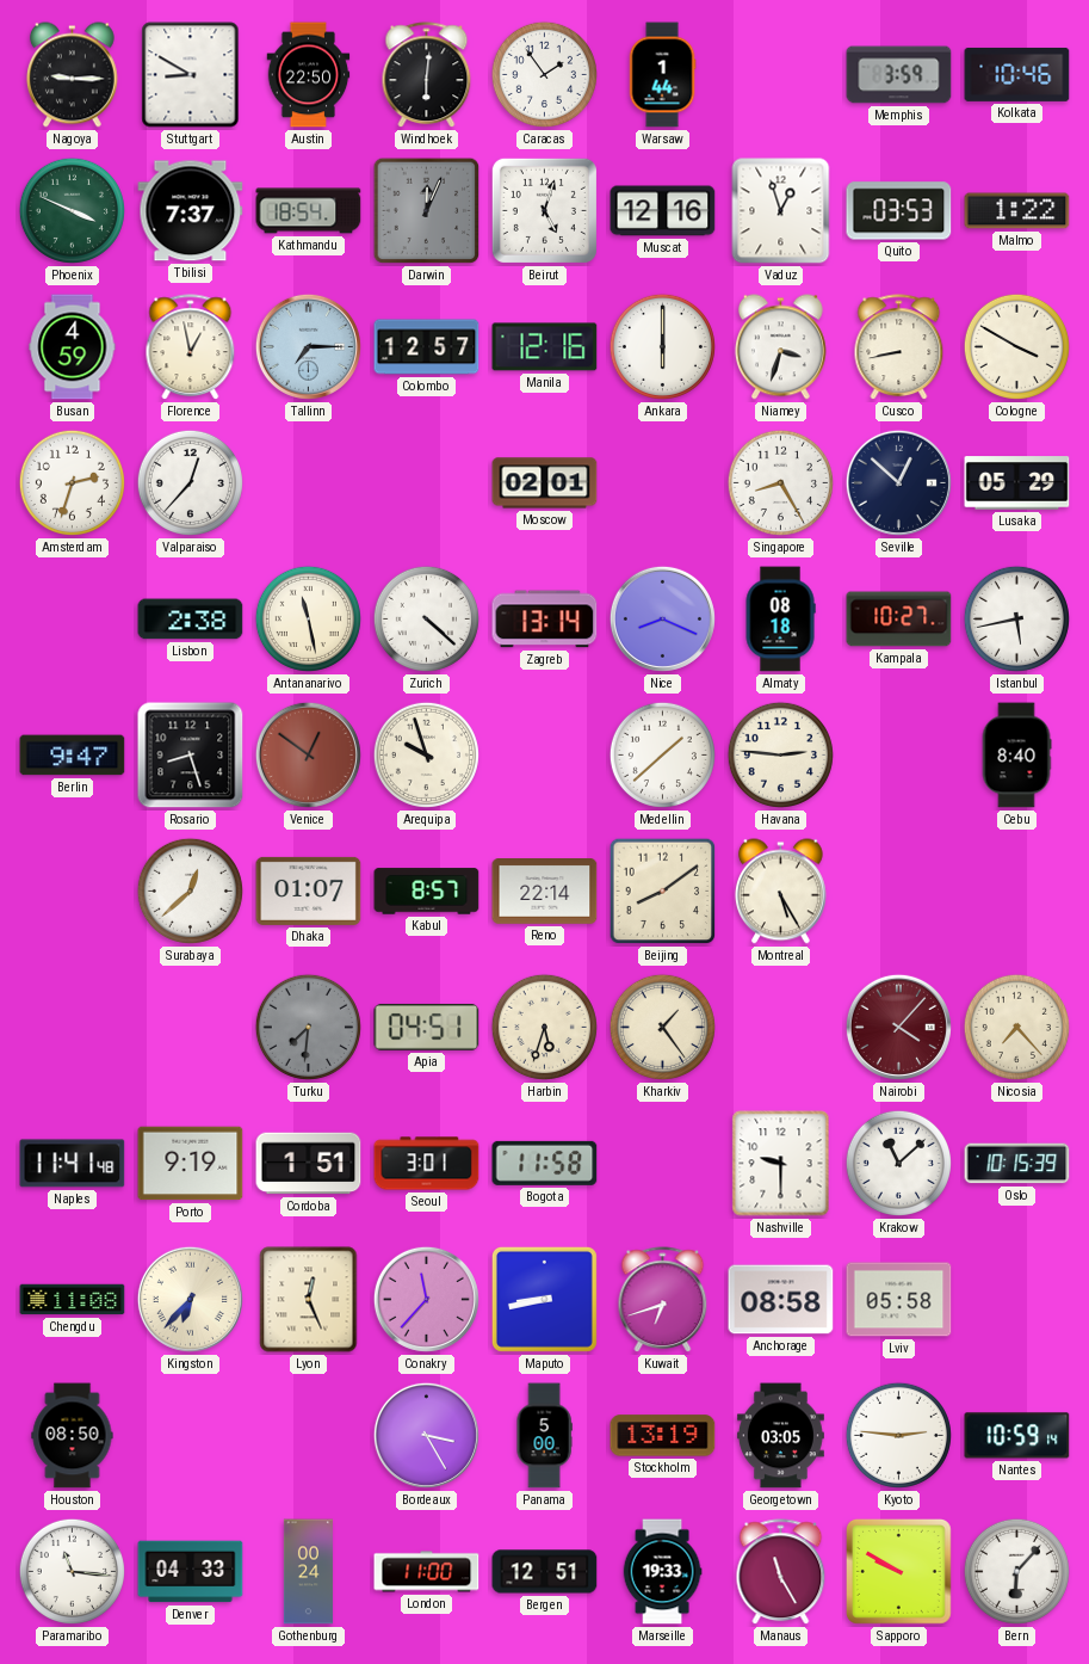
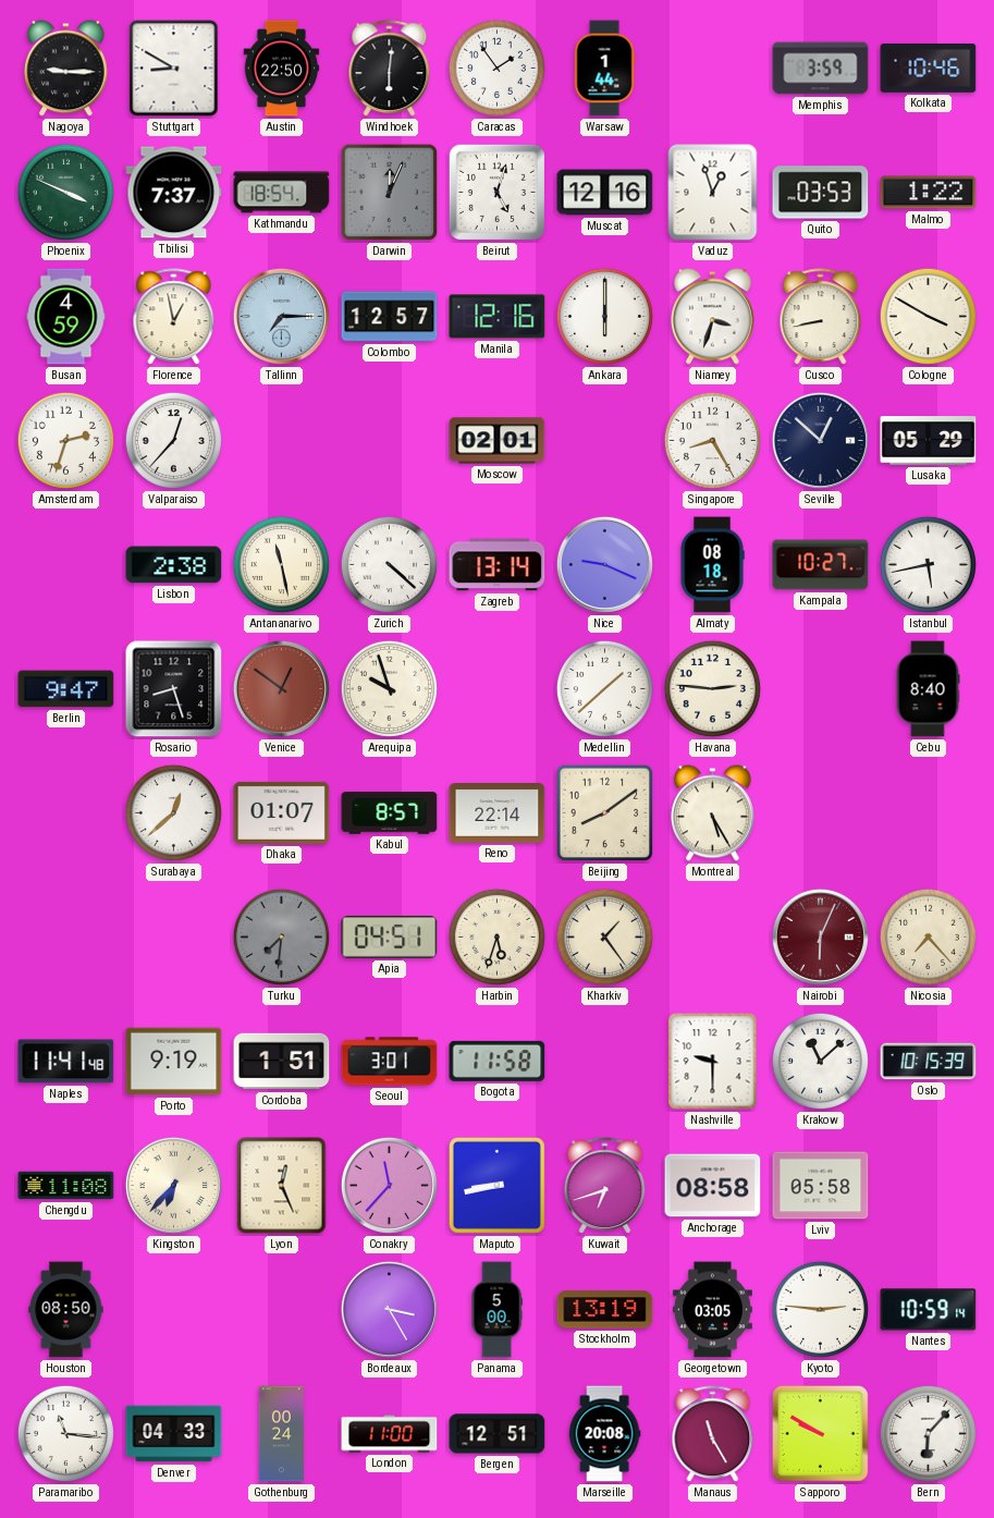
Nice: 8:19 -> 9:19 (604, 564)
Nairobi: 4:07 -> 6:04 (820, 936)
Marseille: 19:33 -> 20:08 (604, 1434)
